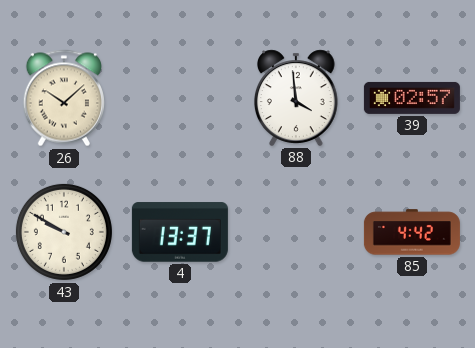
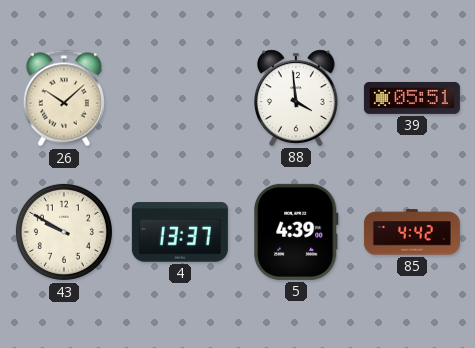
39: 02:57 -> 05:51 (412, 98)
5: none -> 4:39 (296, 232)
